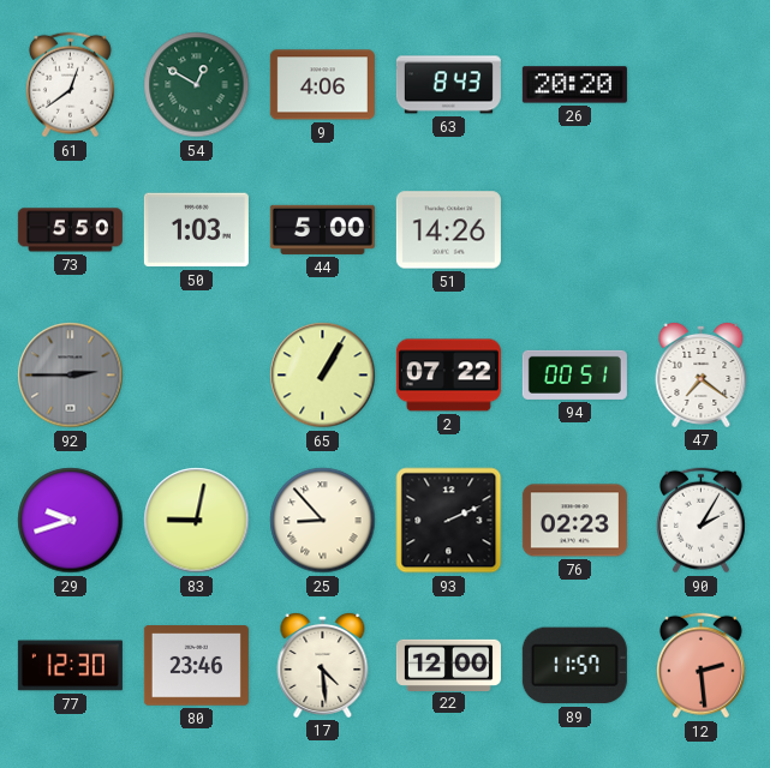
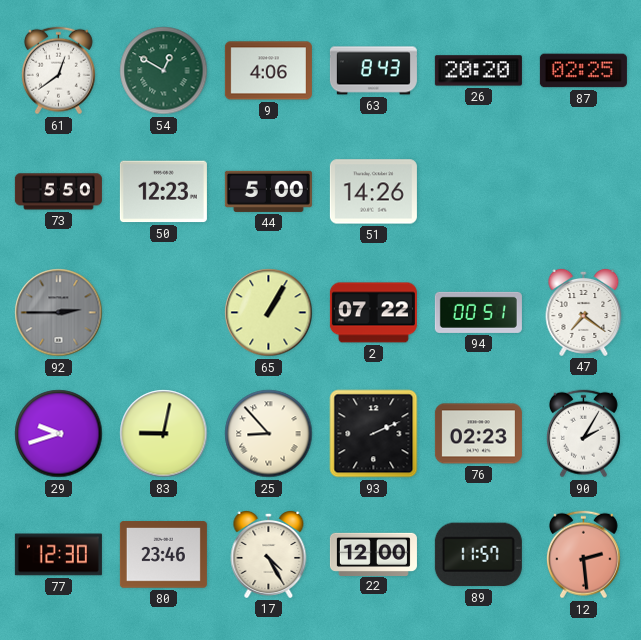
87: none -> 02:25 (583, 71)
50: 1:03 -> 12:23 (163, 192)
17: 4:29 -> 4:25 (269, 554)
